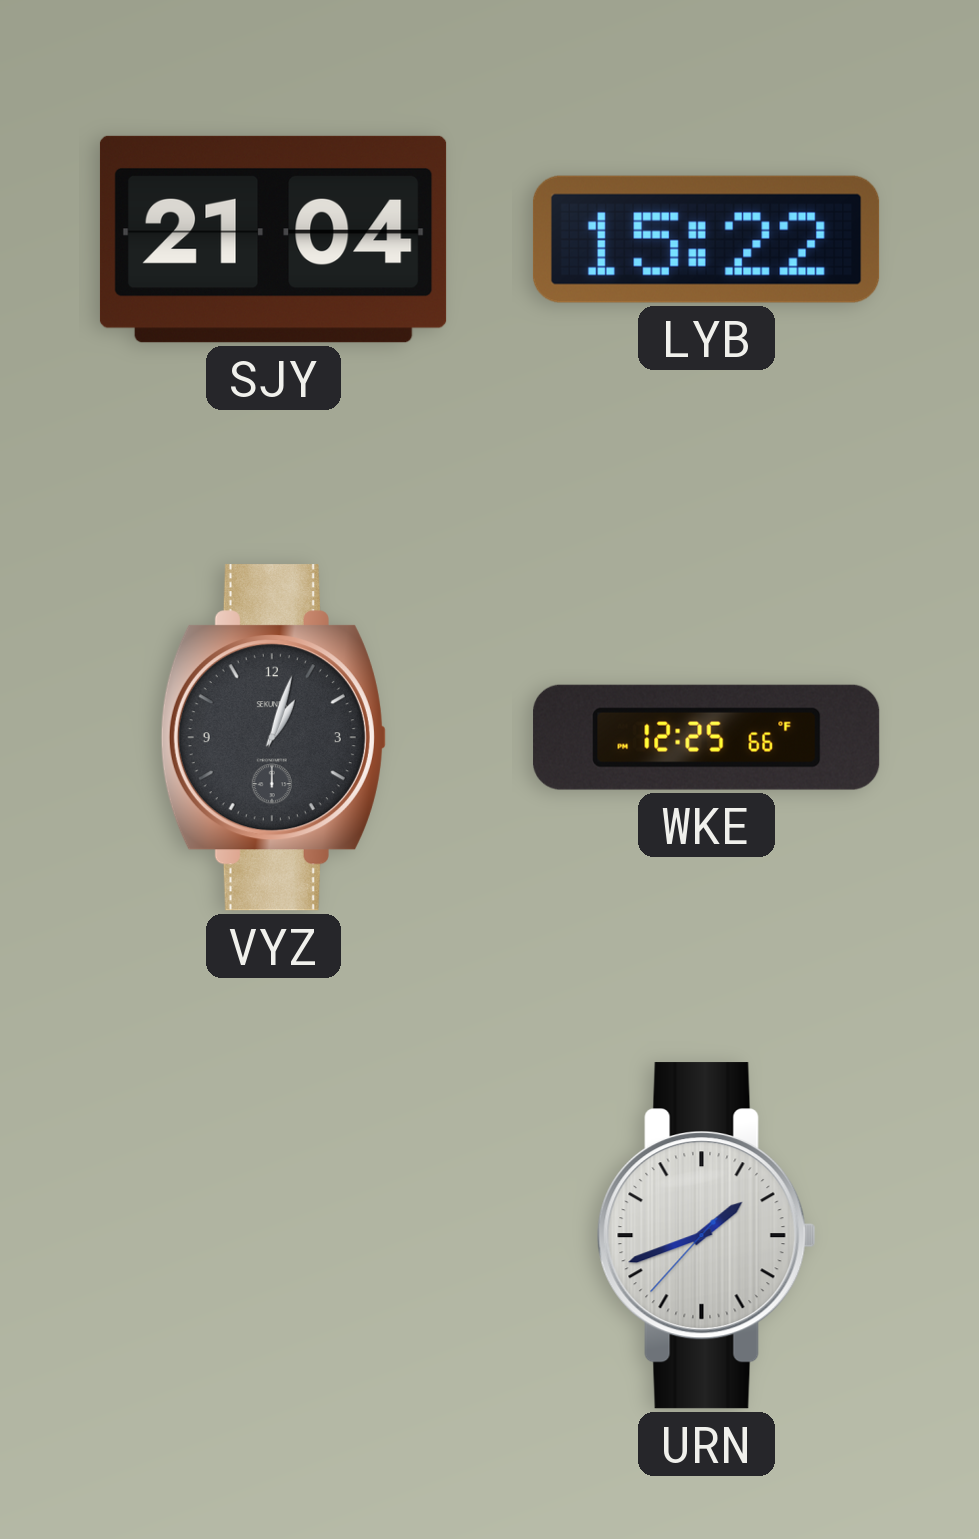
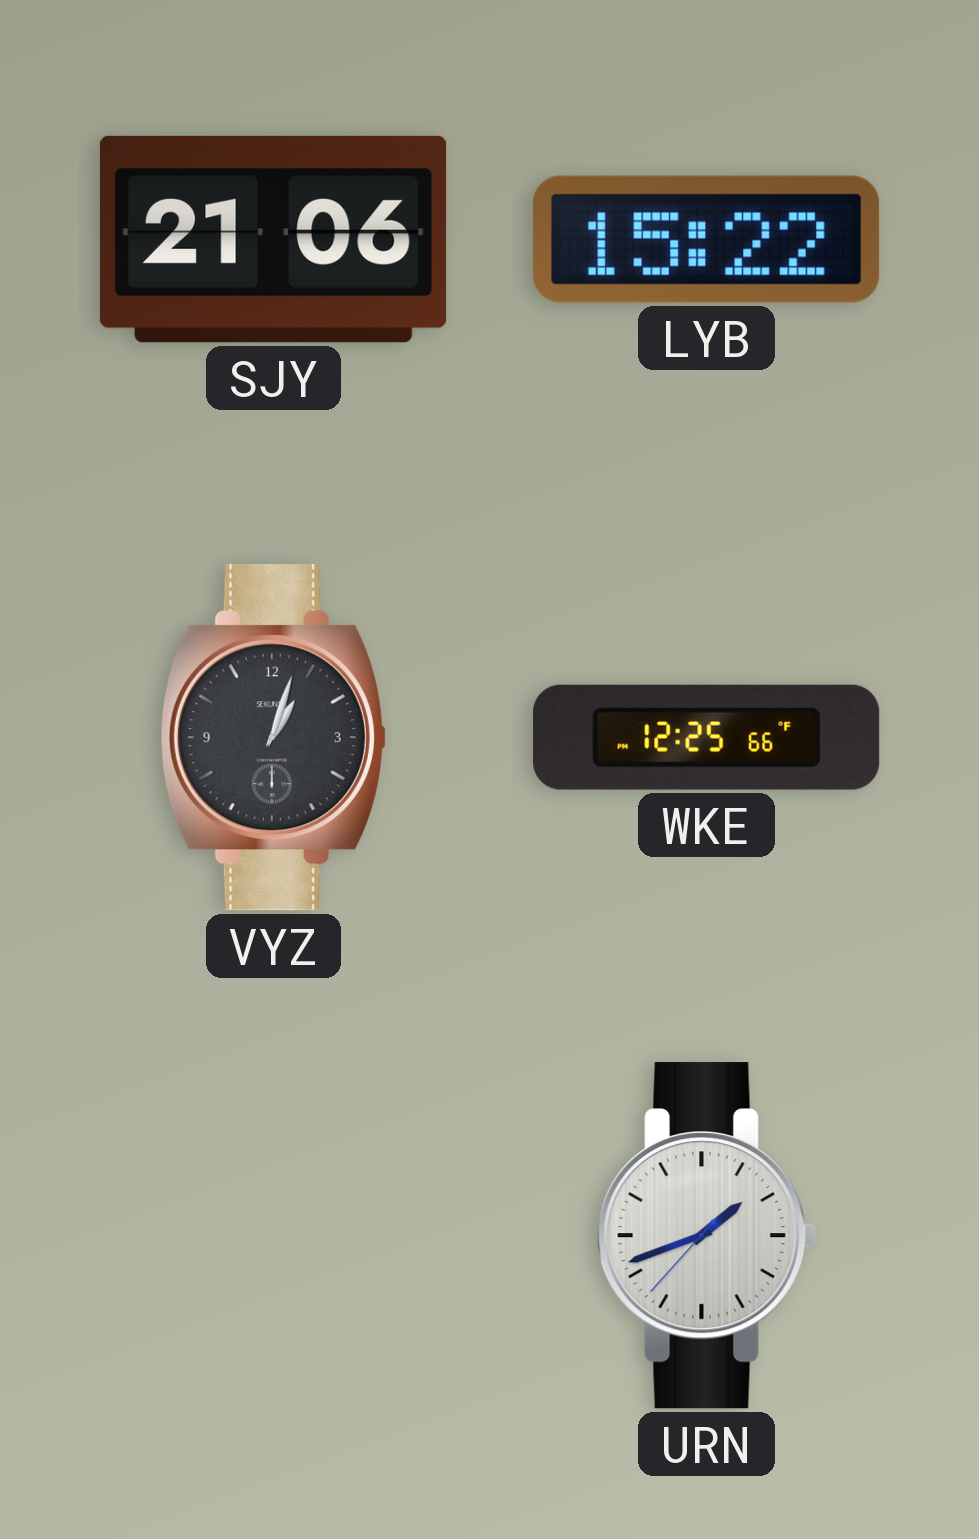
SJY: 21:04 -> 21:06 (273, 239)
